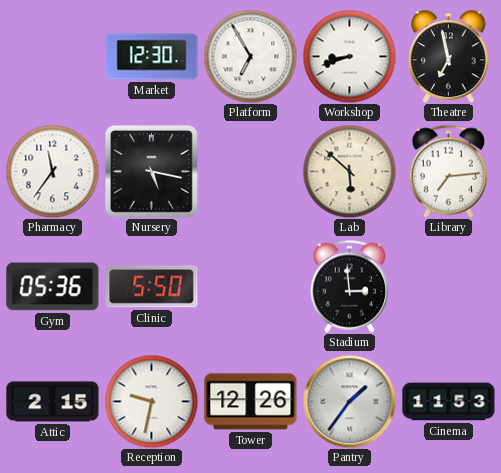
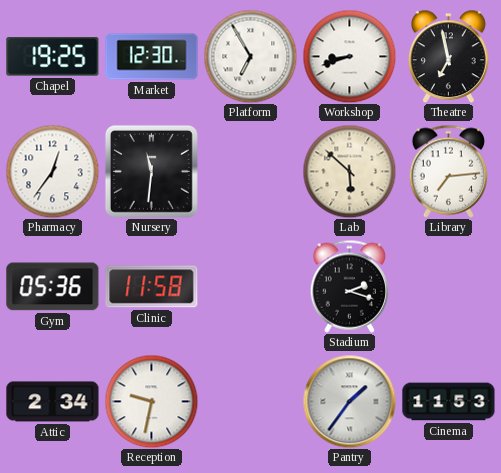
Chapel: none -> 19:25 (53, 57)
Pharmacy: 11:36 -> 12:36 (52, 171)
Nursery: 5:17 -> 11:31 (151, 171)
Clinic: 5:50 -> 11:58 (152, 287)
Stadium: 2:59 -> 2:18 (349, 286)
Attic: 2:15 -> 2:34 (53, 402)
Tower: 12:26 -> none (251, 402)
